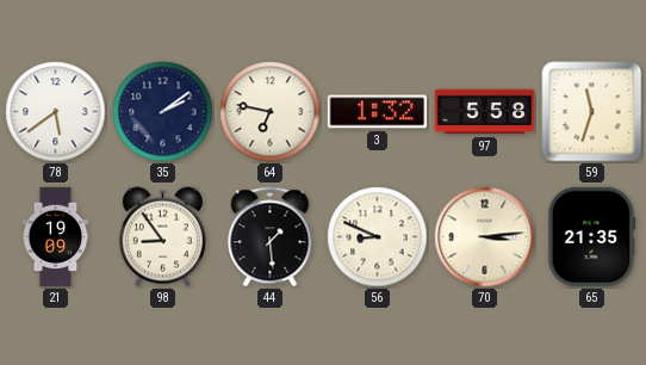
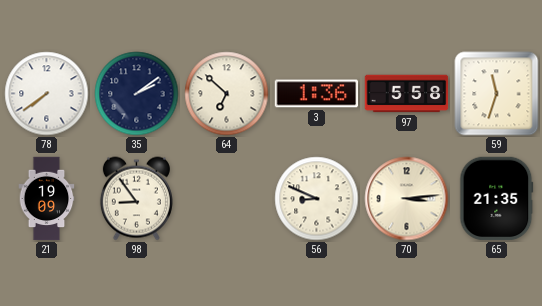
78: 5:39 -> 7:39 (47, 94)
64: 6:47 -> 6:52 (227, 94)
3: 1:32 -> 1:36 (317, 94)
44: 1:29 -> none (271, 237)
